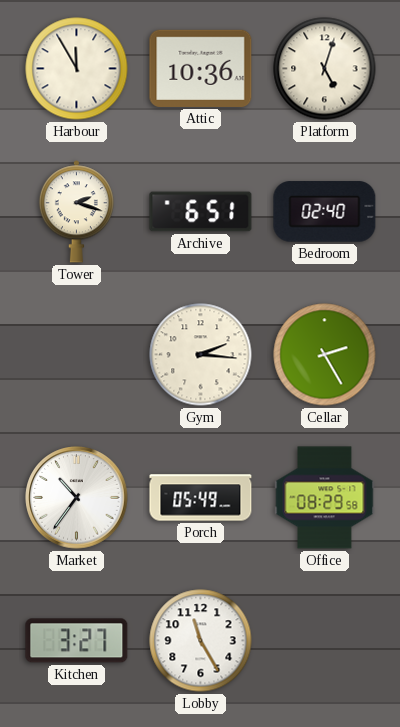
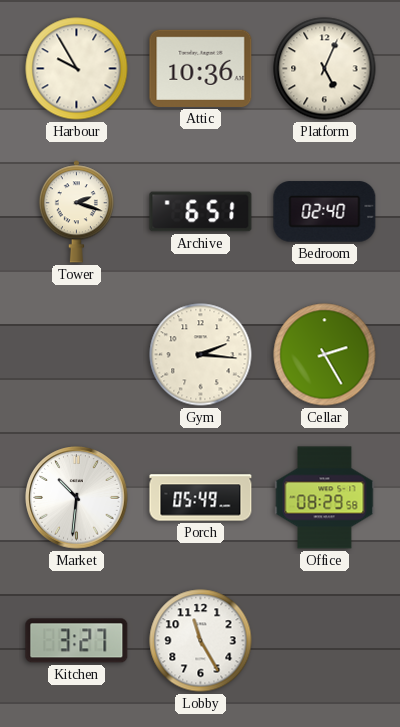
Harbour: 11:55 -> 9:55 (77, 69)
Platform: 5:03 -> 5:04 (325, 69)
Market: 10:36 -> 10:31 (77, 498)
